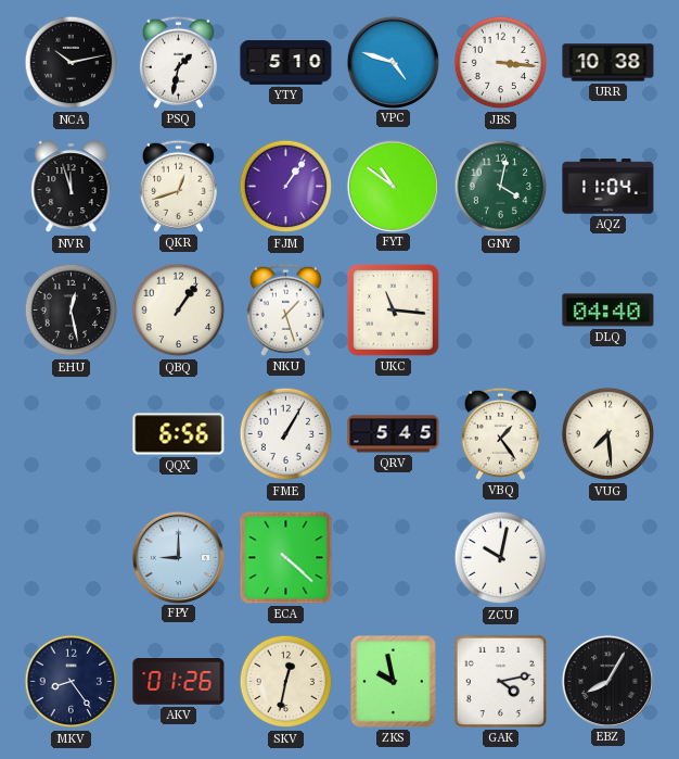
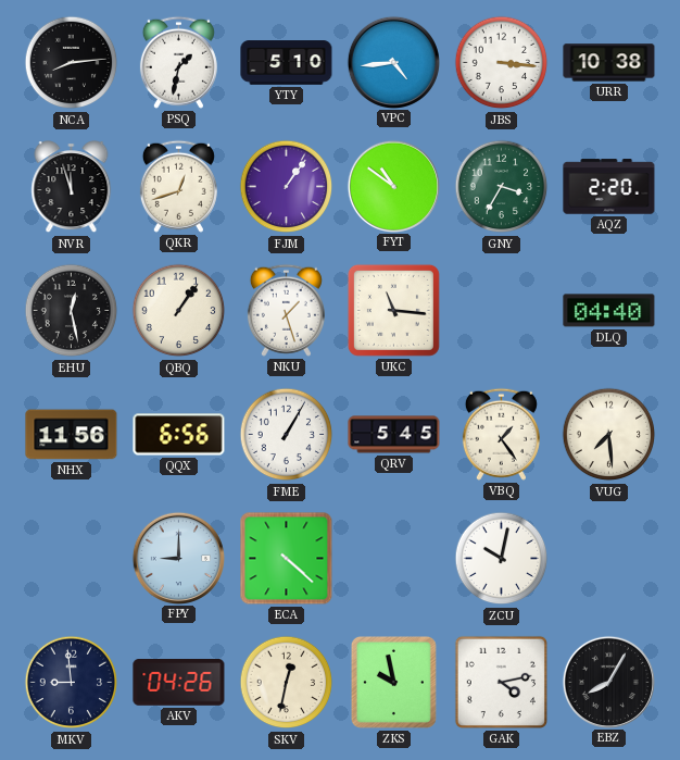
NCA: 10:13 -> 8:14 (72, 63)
VPC: 4:48 -> 4:44 (393, 62)
GNY: 4:02 -> 3:35 (502, 187)
AQZ: 11:04 -> 2:20 (609, 187)
NHX: none -> 11:56 (72, 435)
MKV: 8:24 -> 8:59 (72, 683)
AKV: 01:26 -> 04:26 (179, 683)
